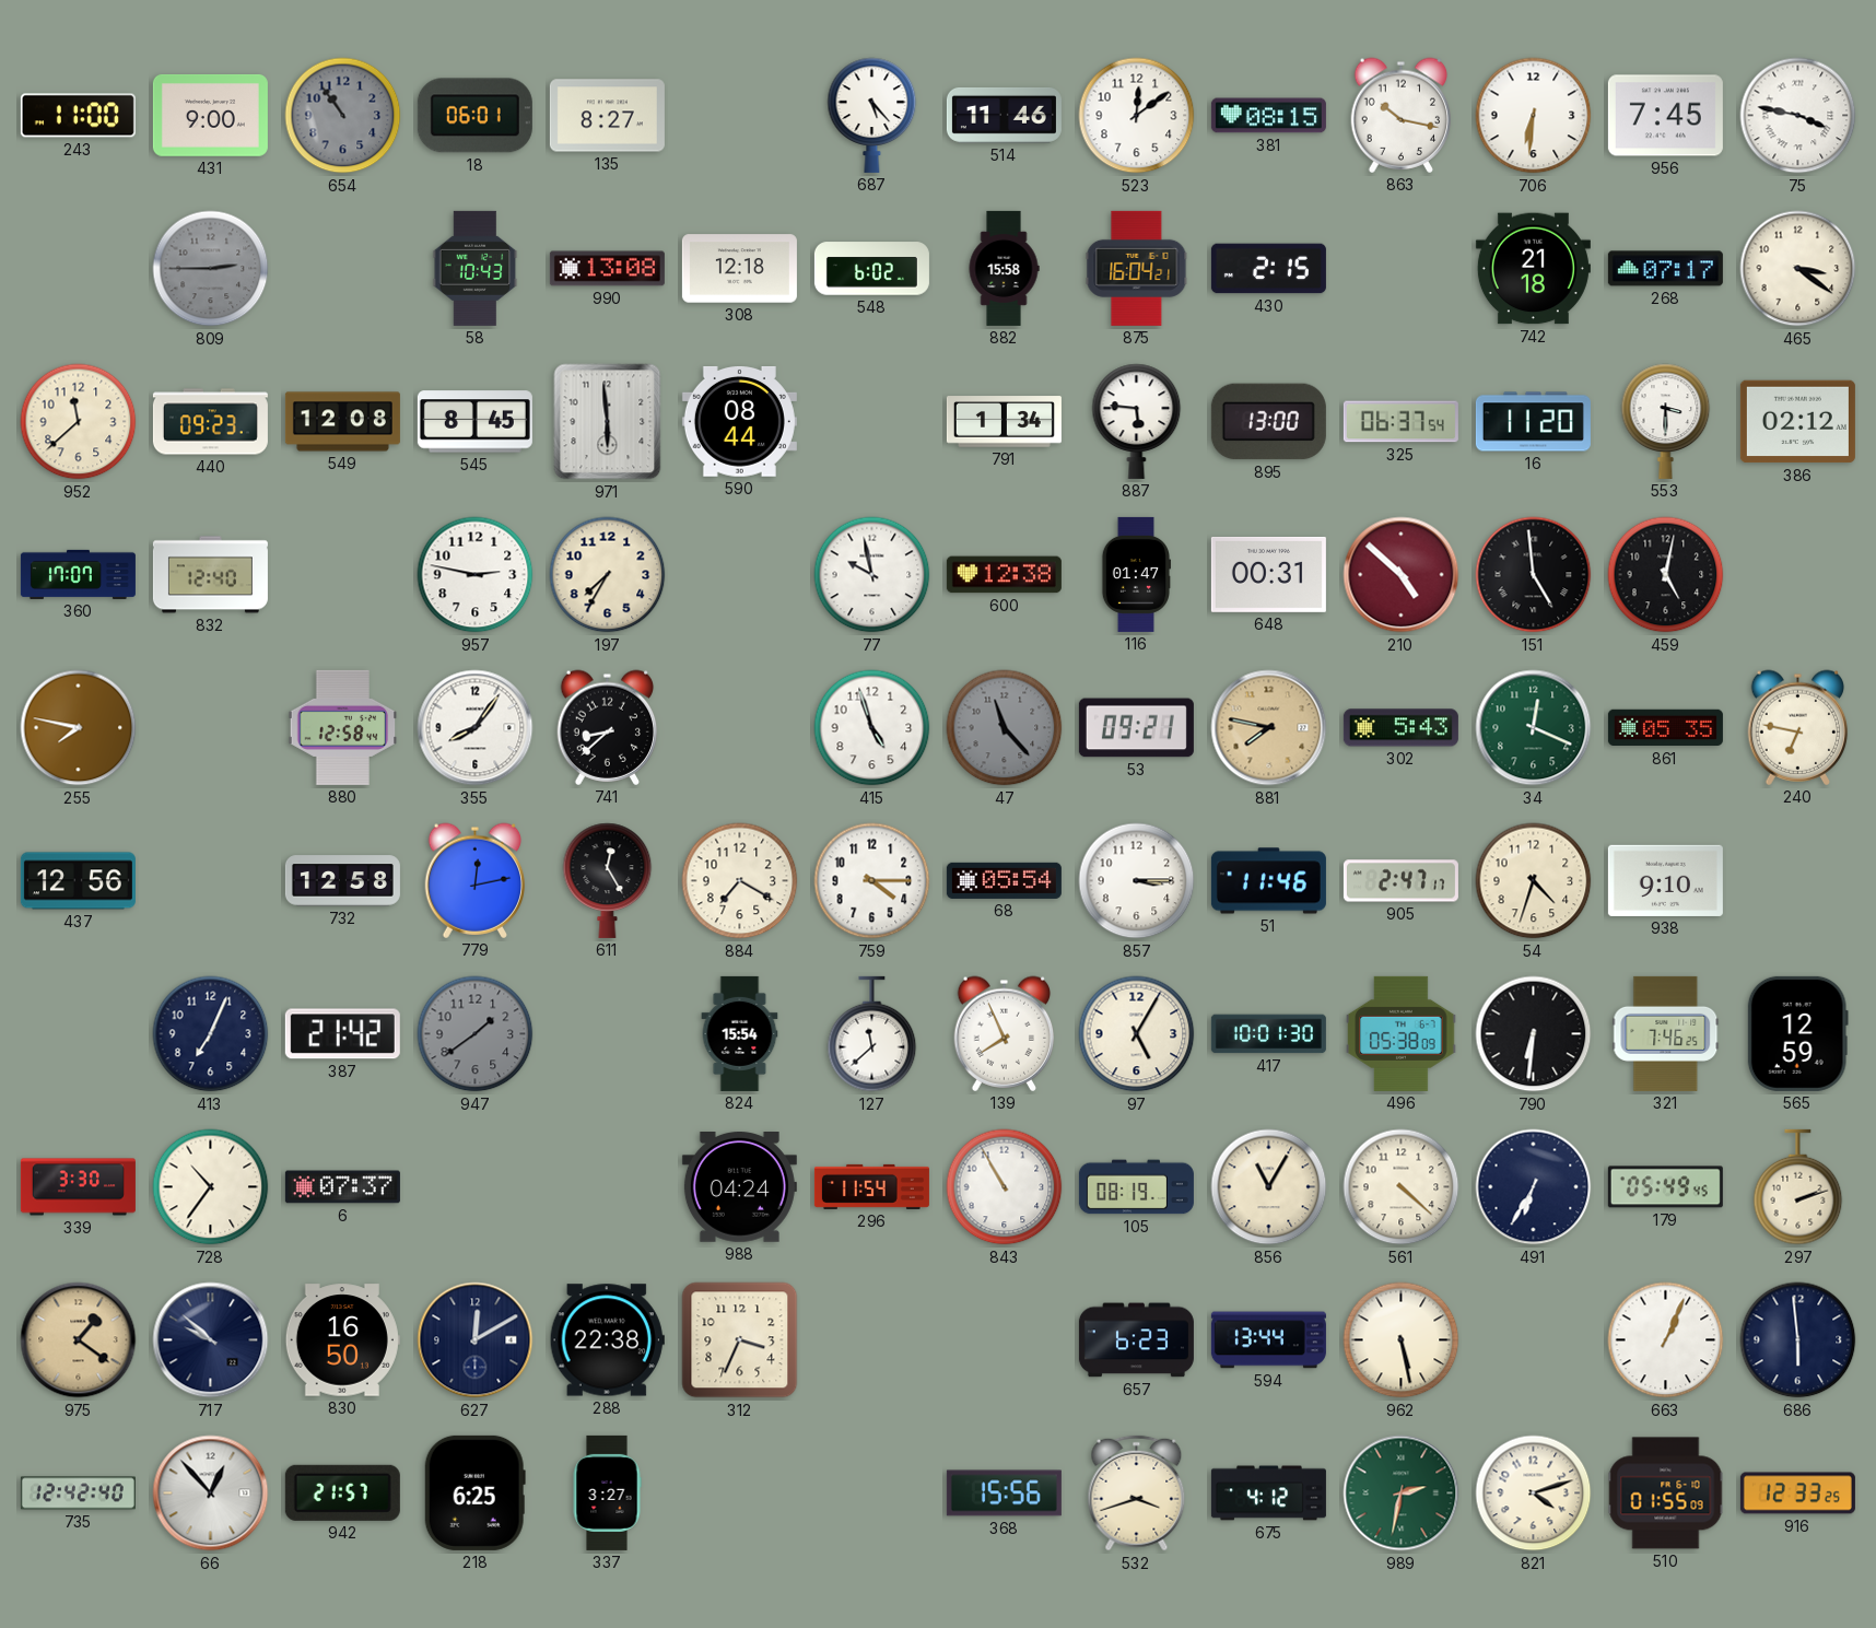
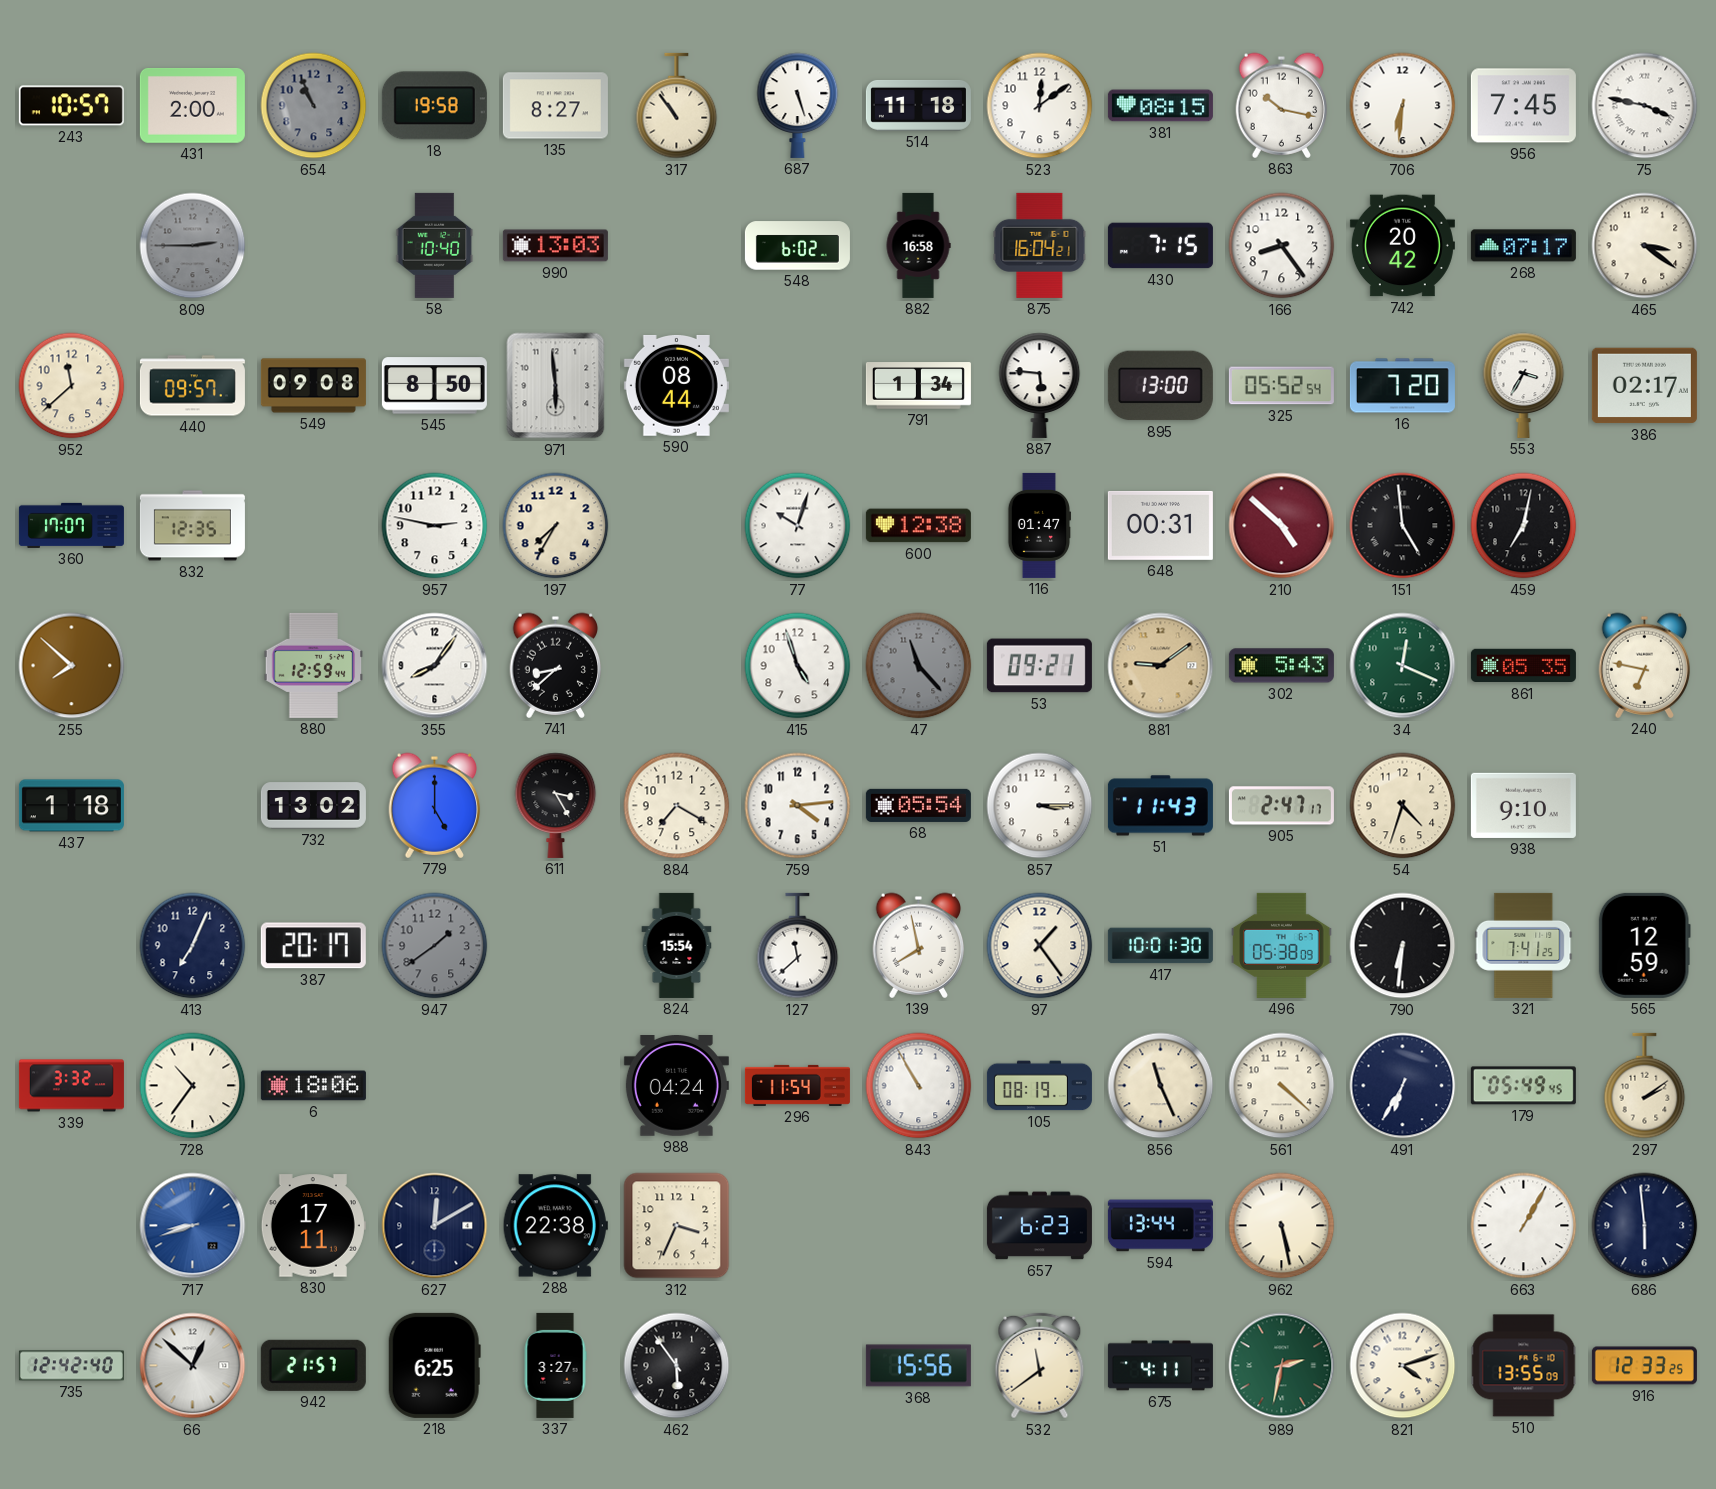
243: 11:00 -> 10:57 (71, 106)
431: 9:00 -> 2:00 (192, 106)
654: 10:54 -> 10:56 (314, 106)
18: 06:01 -> 19:58 (434, 106)
317: none -> 10:54 (677, 106)
687: 5:23 -> 5:27 (798, 105)
514: 11:46 -> 11:18 (918, 105)
58: 10:43 -> 10:40 (435, 245)
990: 13:08 -> 13:03 (555, 246)
308: 12:18 -> none (739, 269)
882: 15:58 -> 16:58 (918, 245)
430: 2:15 -> 7:15 (1160, 246)
166: none -> 8:24 (1282, 246)
742: 21:18 -> 20:42 (1402, 246)
440: 09:23 -> 09:57 (192, 386)
549: 12:08 -> 09:08 (313, 386)
545: 8:45 -> 8:50 (434, 386)
325: 06:37 -> 05:52 (1281, 386)
16: 11:20 -> 7:20 (1402, 386)
553: 3:30 -> 3:35 (1524, 385)
386: 02:12 -> 02:17 (1644, 386)
832: 12:40 -> 12:35 (192, 526)
77: 9:58 -> 10:03 (798, 526)
459: 5:02 -> 7:02 (1524, 526)
255: 7:47 -> 7:52 (72, 666)
880: 12:58 -> 12:59 (314, 665)
881: 7:47 -> 9:09 (1161, 666)
437: 12:56 -> 1:18 (71, 806)
732: 12:58 -> 13:02 (313, 806)
779: 12:13 -> 5:00 (435, 805)
611: 12:25 -> 3:25 (556, 805)
759: 4:15 -> 4:14 (798, 806)
51: 11:46 -> 11:43 (1160, 806)
387: 21:42 -> 20:17 (313, 946)
139: 7:56 -> 7:58 (919, 945)
97: 5:05 -> 1:24 (1040, 946)
321: 7:46 -> 7:41 (1524, 945)
339: 3:30 -> 3:32 (71, 1086)
6: 07:37 -> 18:06 (313, 1086)
856: 11:05 -> 11:26 (1161, 1086)
297: 2:12 -> 2:09 (1645, 1086)
975: 1:21 -> none (79, 1340)
717: 9:52 -> 8:42 (193, 1226)
717 dial: navy -> blue (193, 1226)
830: 16:50 -> 17:11 (313, 1226)
663: 1:04 -> 1:05 (1524, 1226)
66: 12:53 -> 12:52 (193, 1366)
462: none -> 5:54 (677, 1366)
532: 3:42 -> 11:39 (1040, 1366)
675: 4:12 -> 4:11 (1160, 1366)
510: 01:55 -> 13:55 (1524, 1366)
